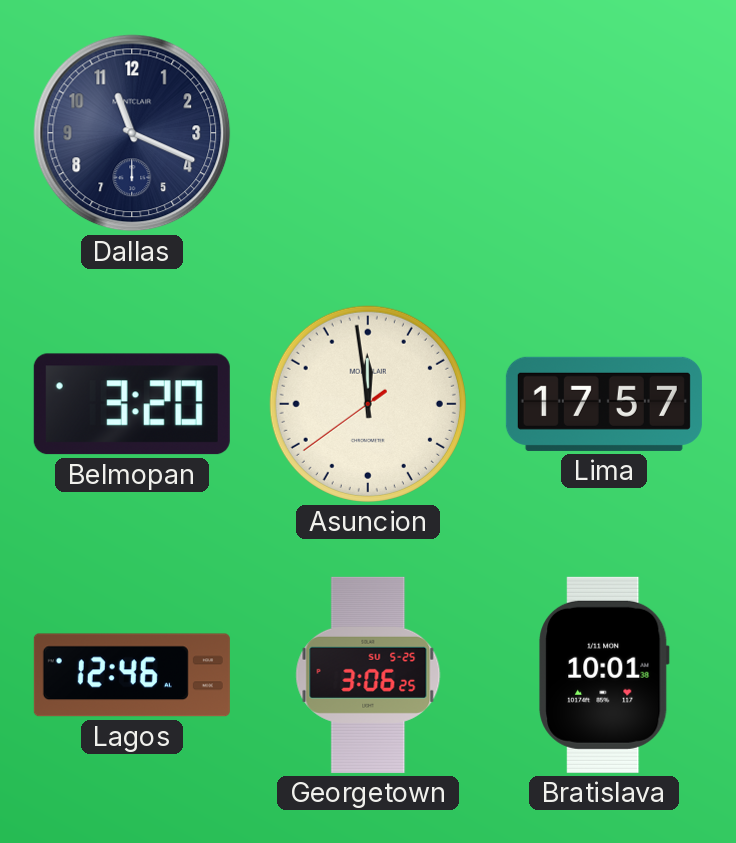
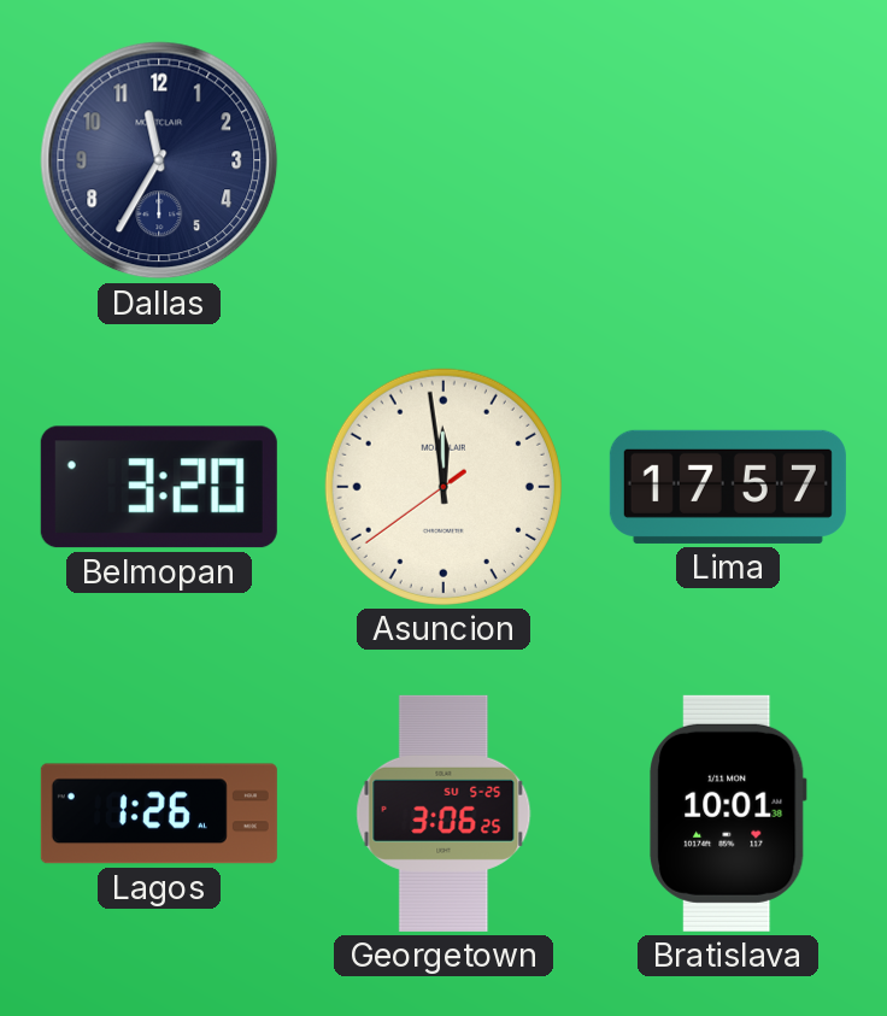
Dallas: 11:19 -> 11:35 (159, 160)
Lagos: 12:46 -> 1:26 (159, 814)
